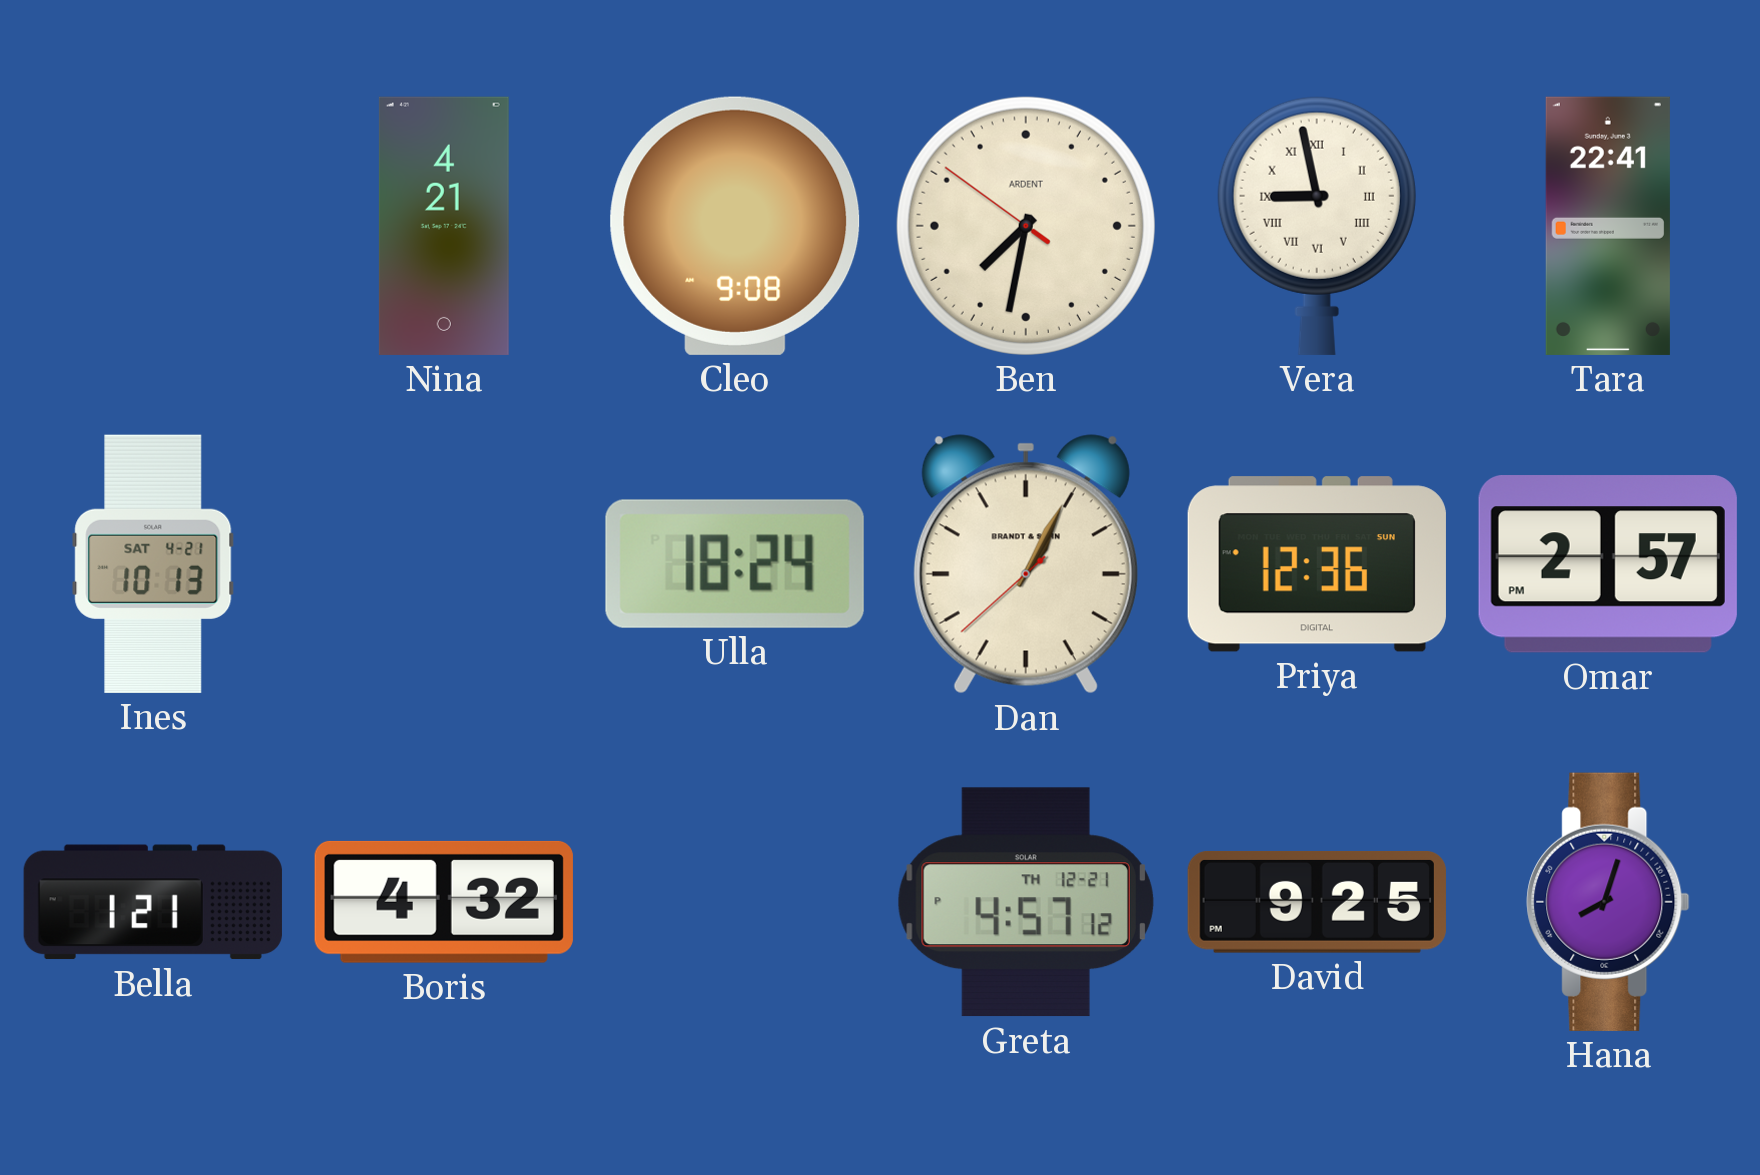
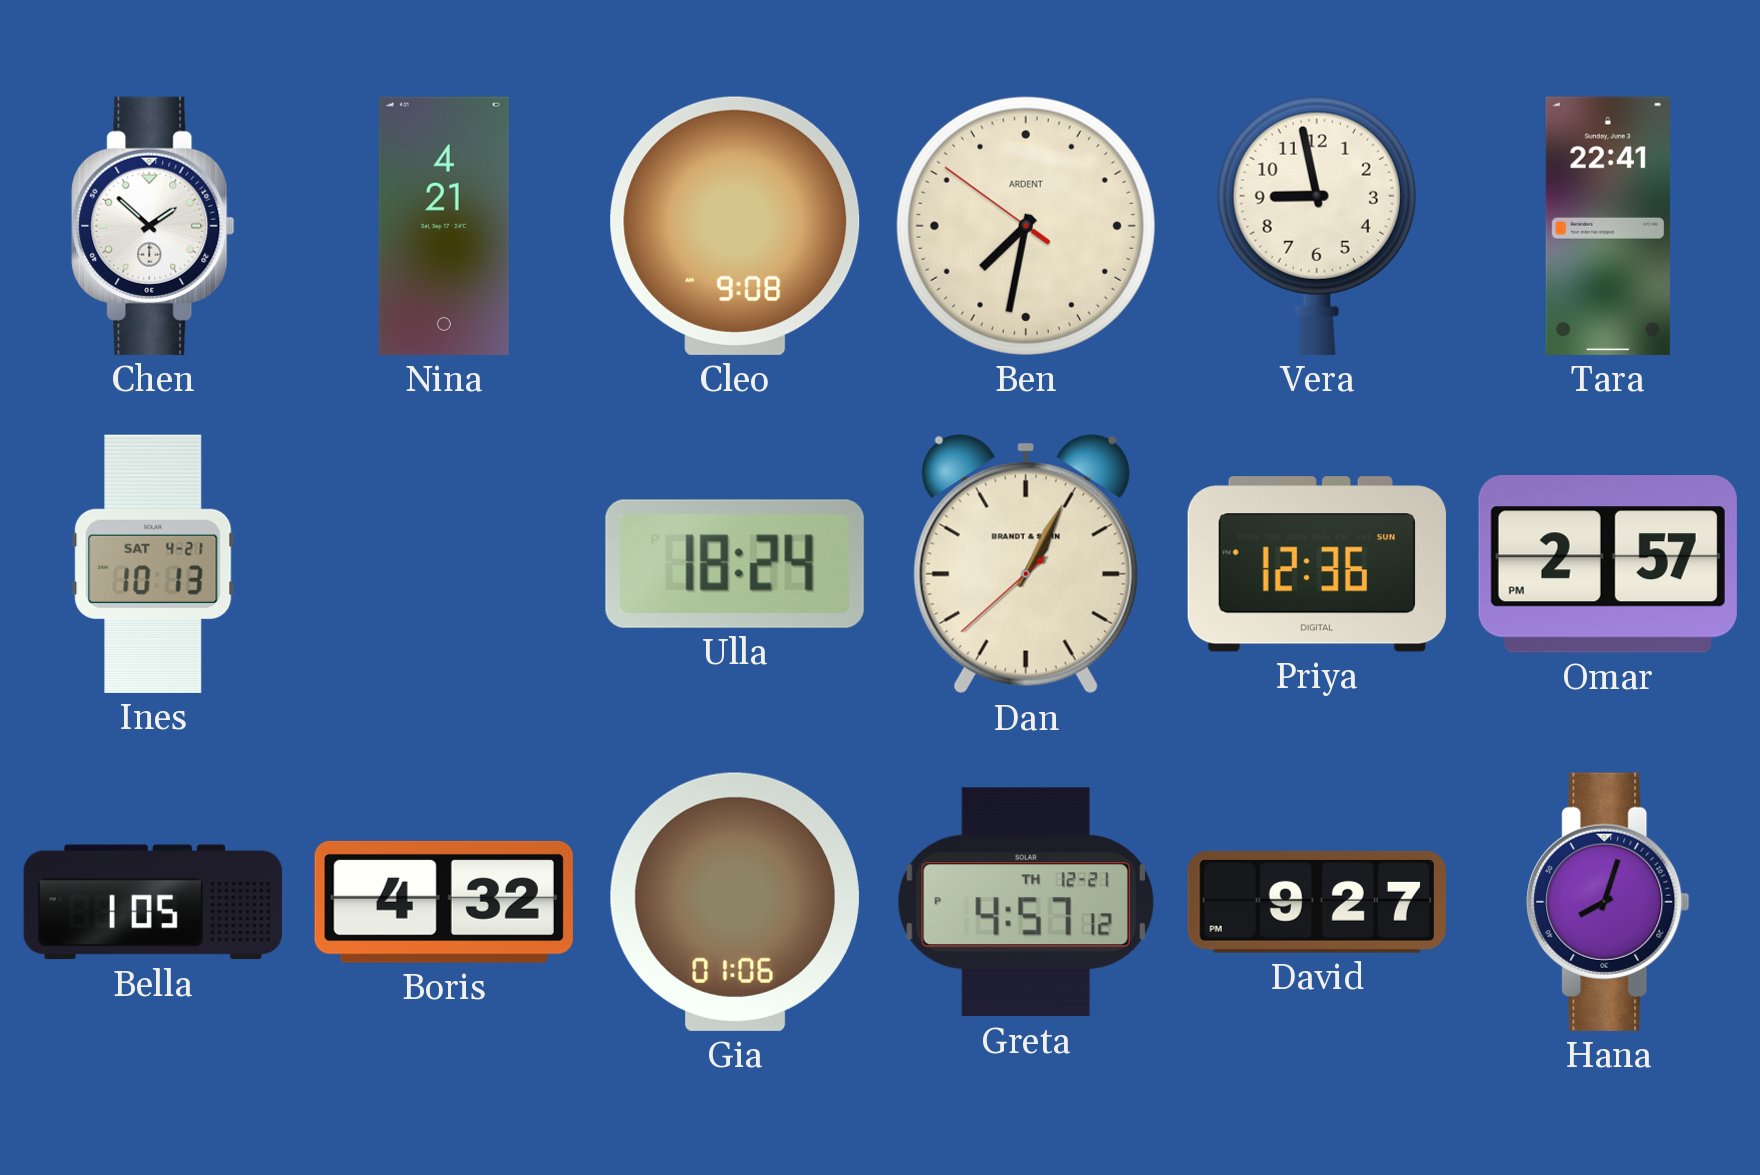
Chen: none -> 1:52 (153, 226)
Vera numerals: Roman -> Arabic (1317, 226)
Bella: 1:21 -> 1:05 (153, 902)
Gia: none -> 01:06 (735, 902)
David: 9:25 -> 9:27 (1317, 902)
